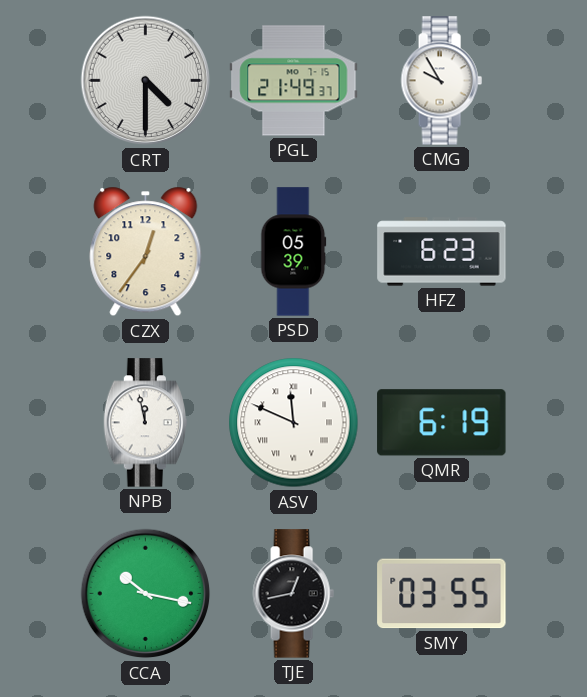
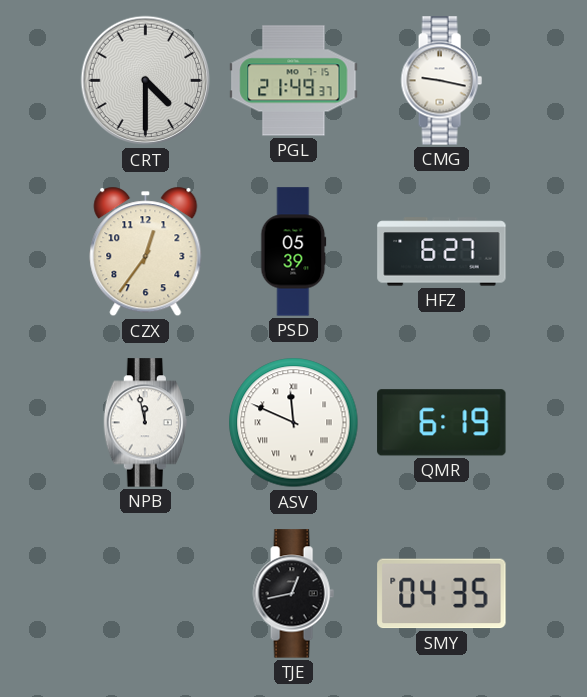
CMG: 9:55 -> 9:17 (441, 81)
HFZ: 6:23 -> 6:27 (442, 252)
CCA: 10:17 -> none (146, 594)
SMY: 03:55 -> 04:35 (442, 594)
